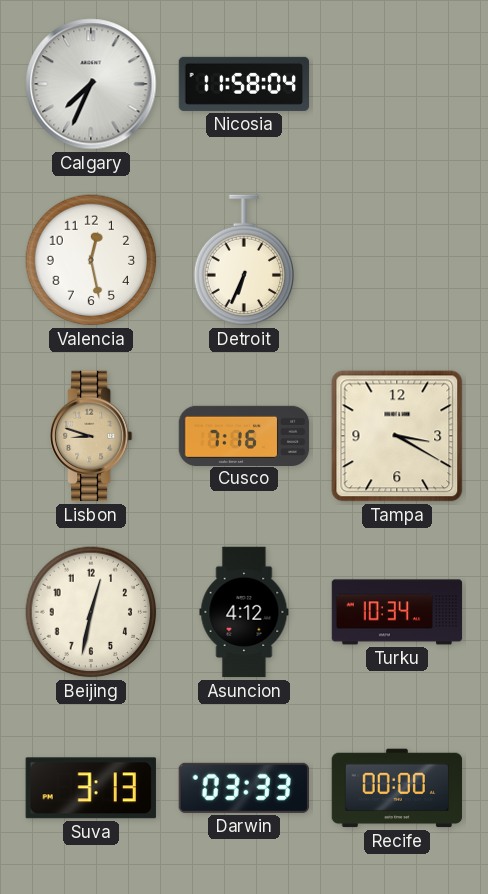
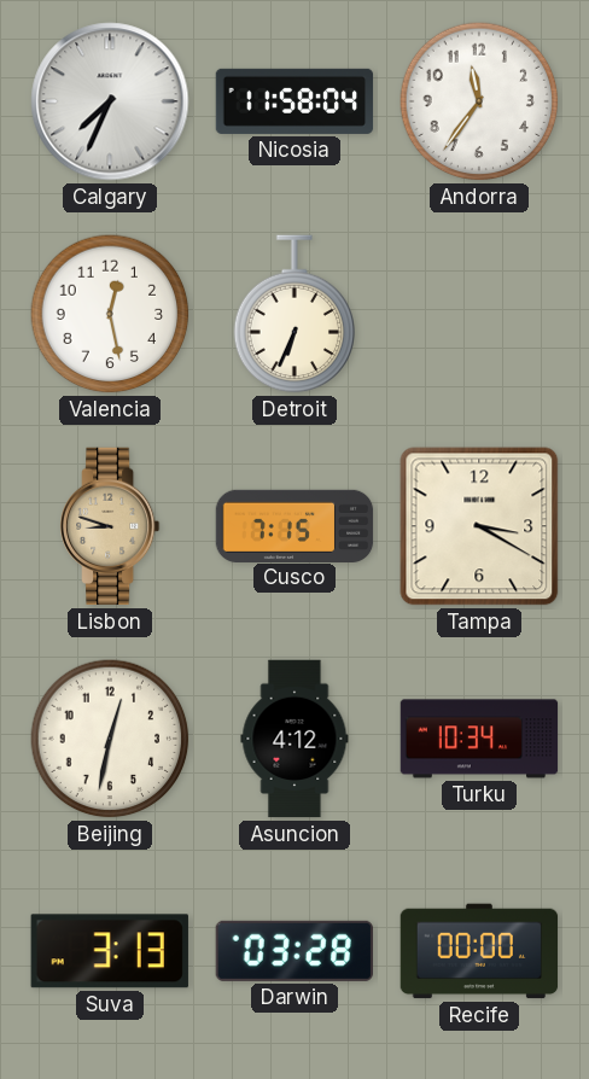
Andorra: none -> 11:36 (479, 101)
Cusco: 7:16 -> 7:15 (294, 525)
Darwin: 03:33 -> 03:28 (294, 951)
